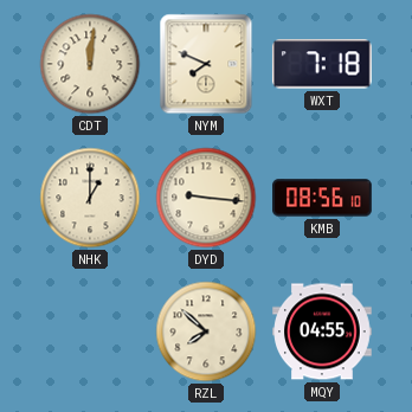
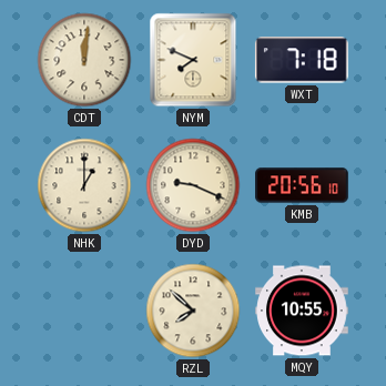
DYD: 9:16 -> 9:19 (193, 185)
KMB: 08:56 -> 20:56 (302, 185)
MQY: 04:55 -> 10:55 (302, 311)
